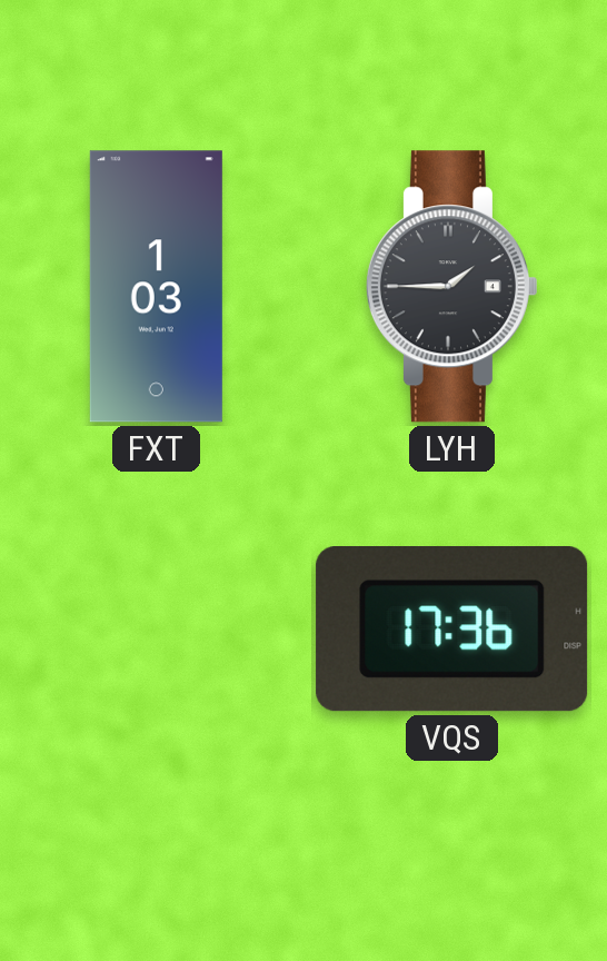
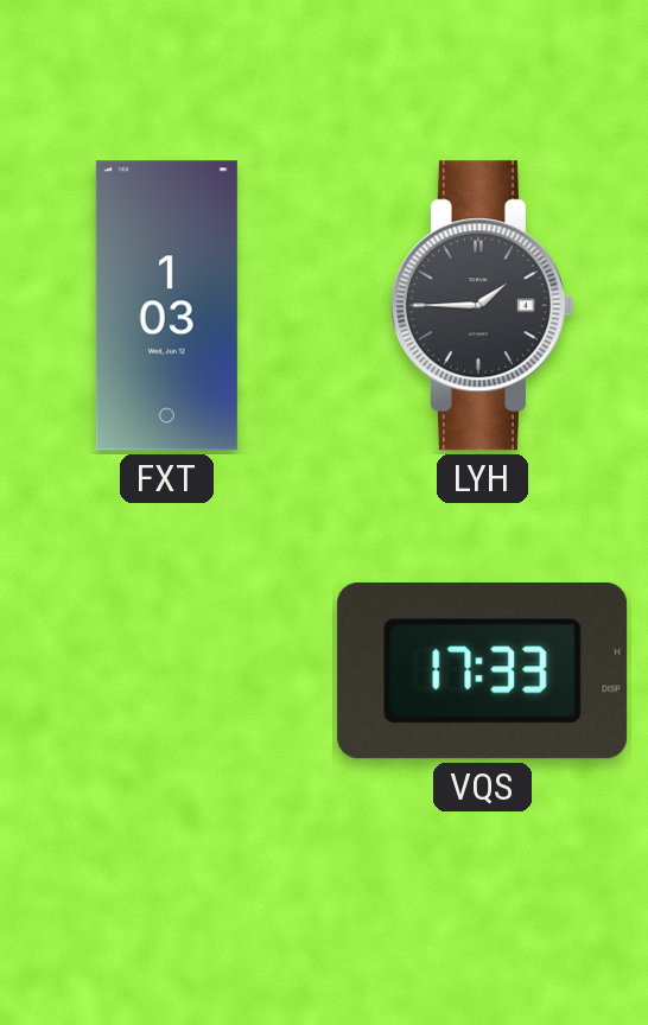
VQS: 17:36 -> 17:33 (483, 671)
